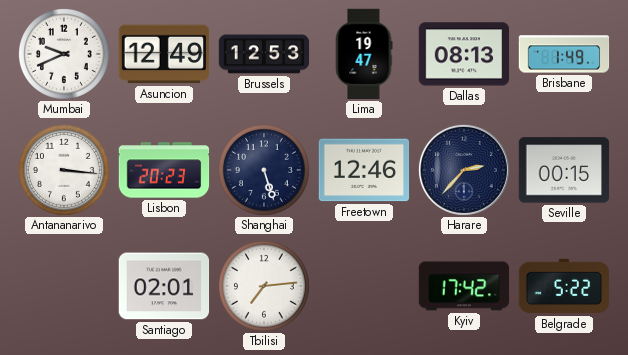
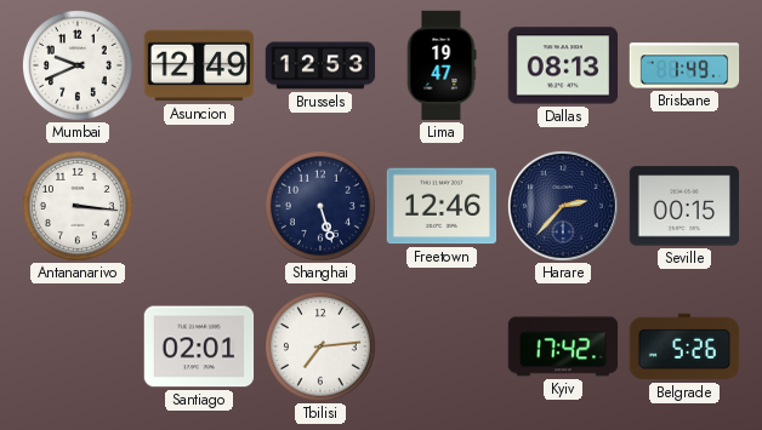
Lisbon: 20:23 -> none (164, 170)
Belgrade: 5:22 -> 5:26 (684, 346)
